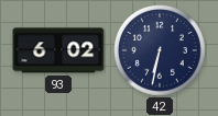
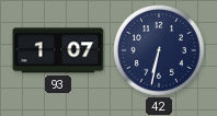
93: 6:02 -> 1:07 (58, 50)
